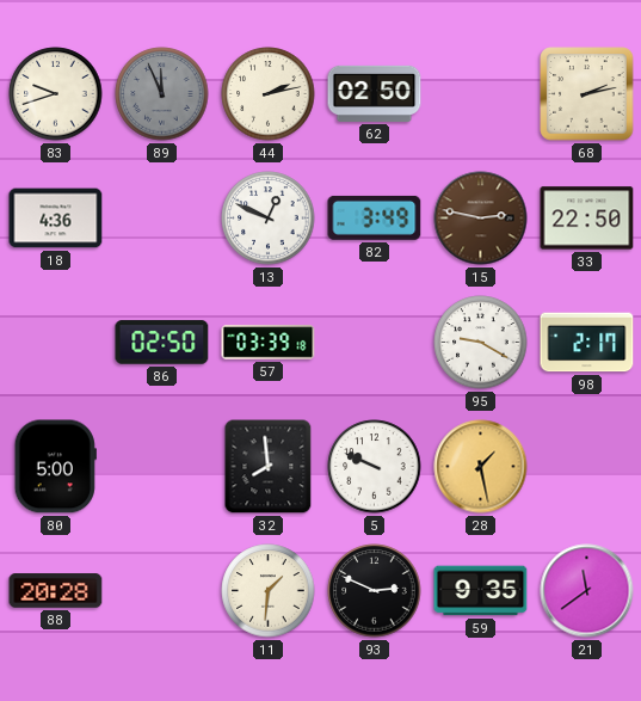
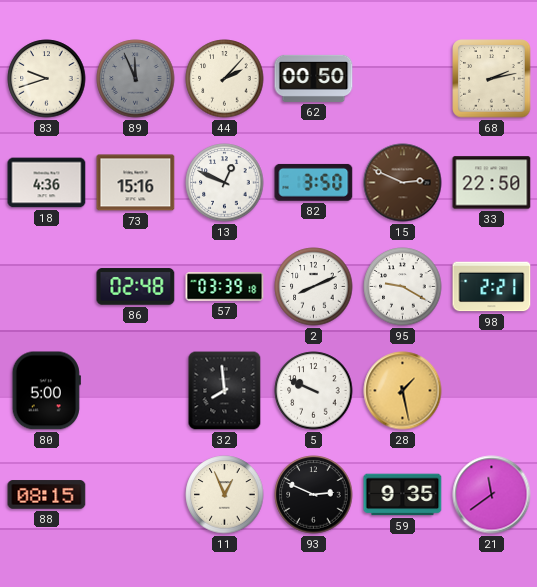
44: 2:13 -> 2:07 (225, 79)
62: 02:50 -> 00:50 (314, 78)
73: none -> 15:16 (136, 183)
82: 3:49 -> 3:50 (314, 182)
15: 2:47 -> 2:49 (403, 183)
86: 02:50 -> 02:48 (136, 287)
2: none -> 8:11 (314, 287)
98: 2:17 -> 2:21 (492, 287)
88: 20:28 -> 08:15 (47, 495)
11: 1:31 -> 12:56 (225, 495)
